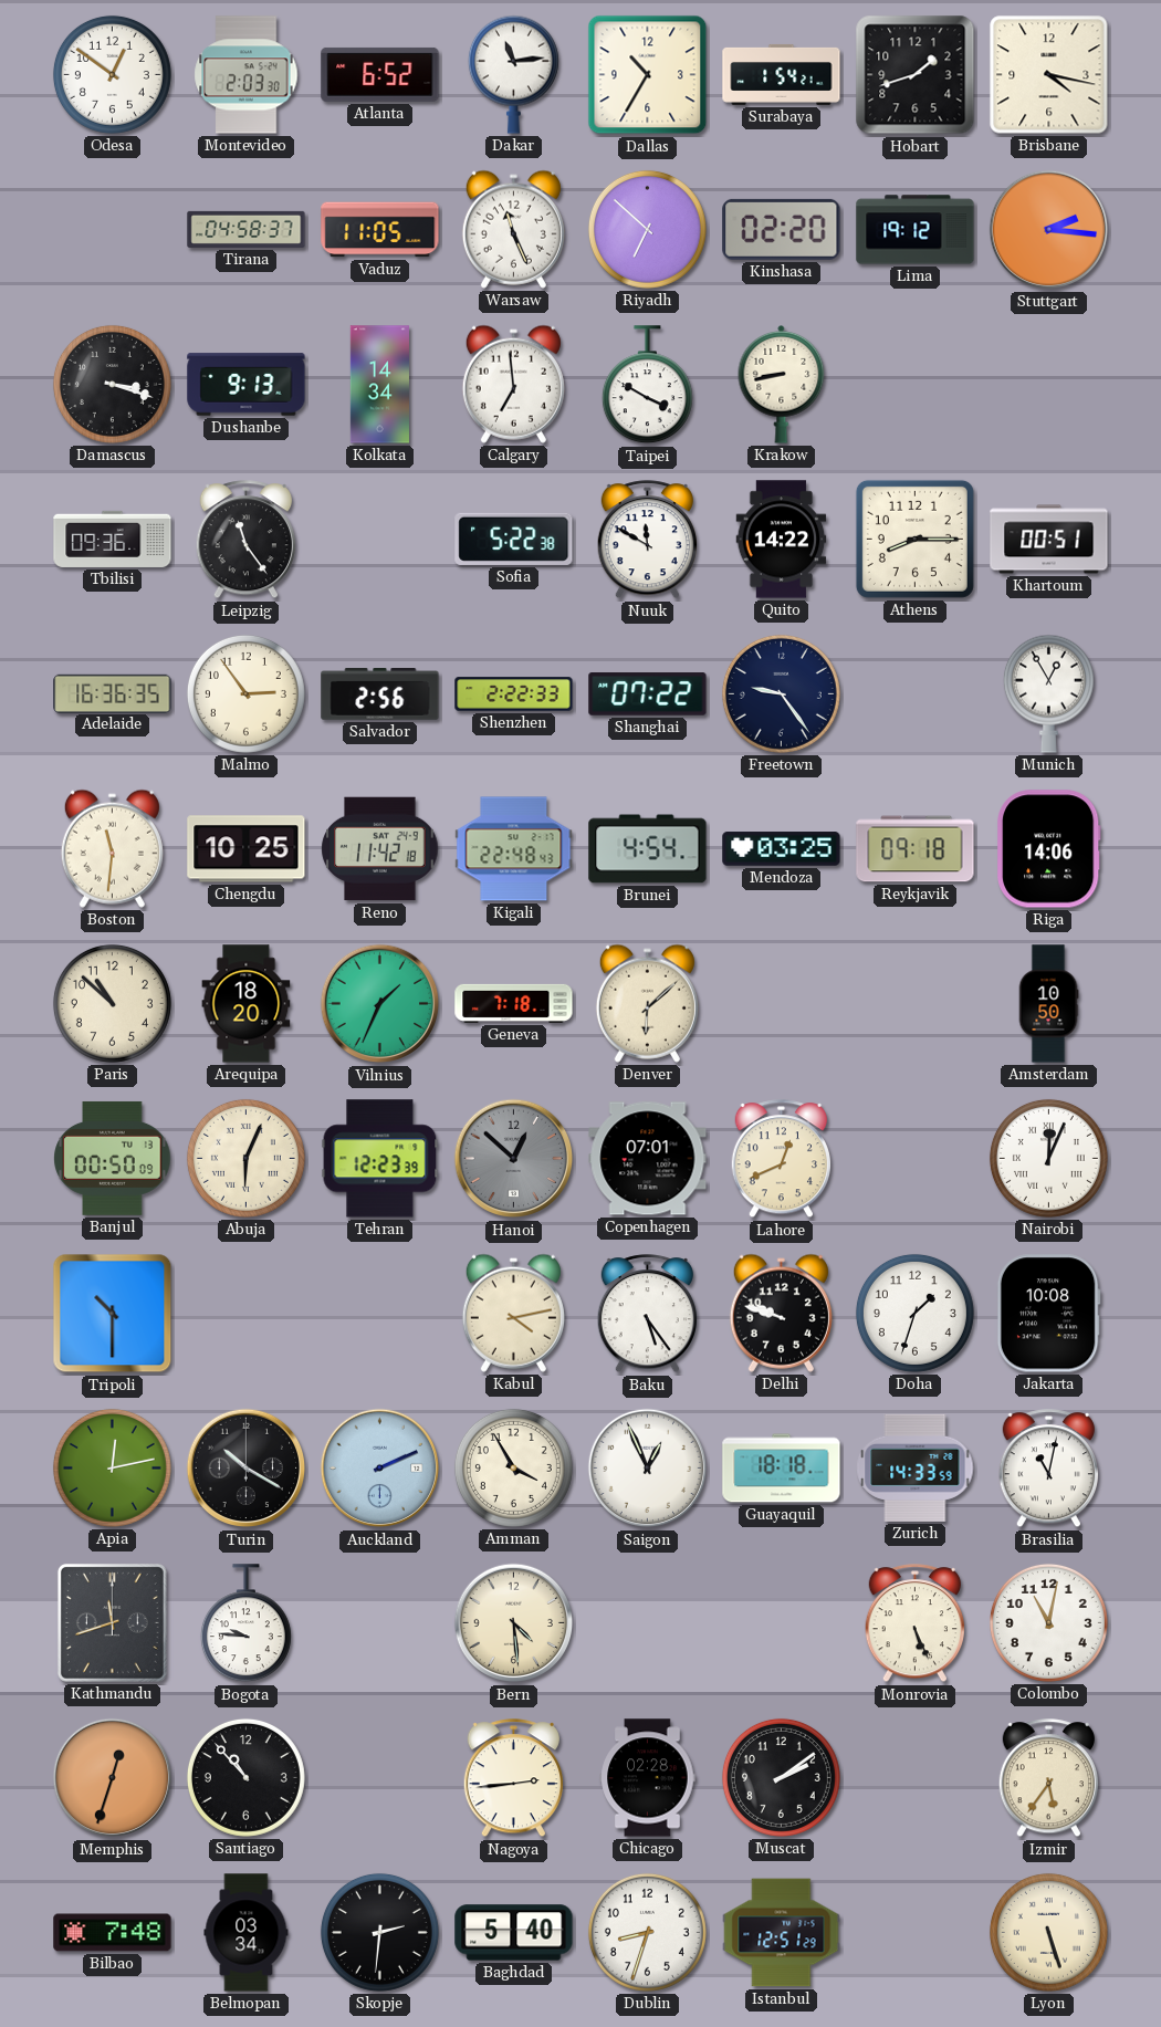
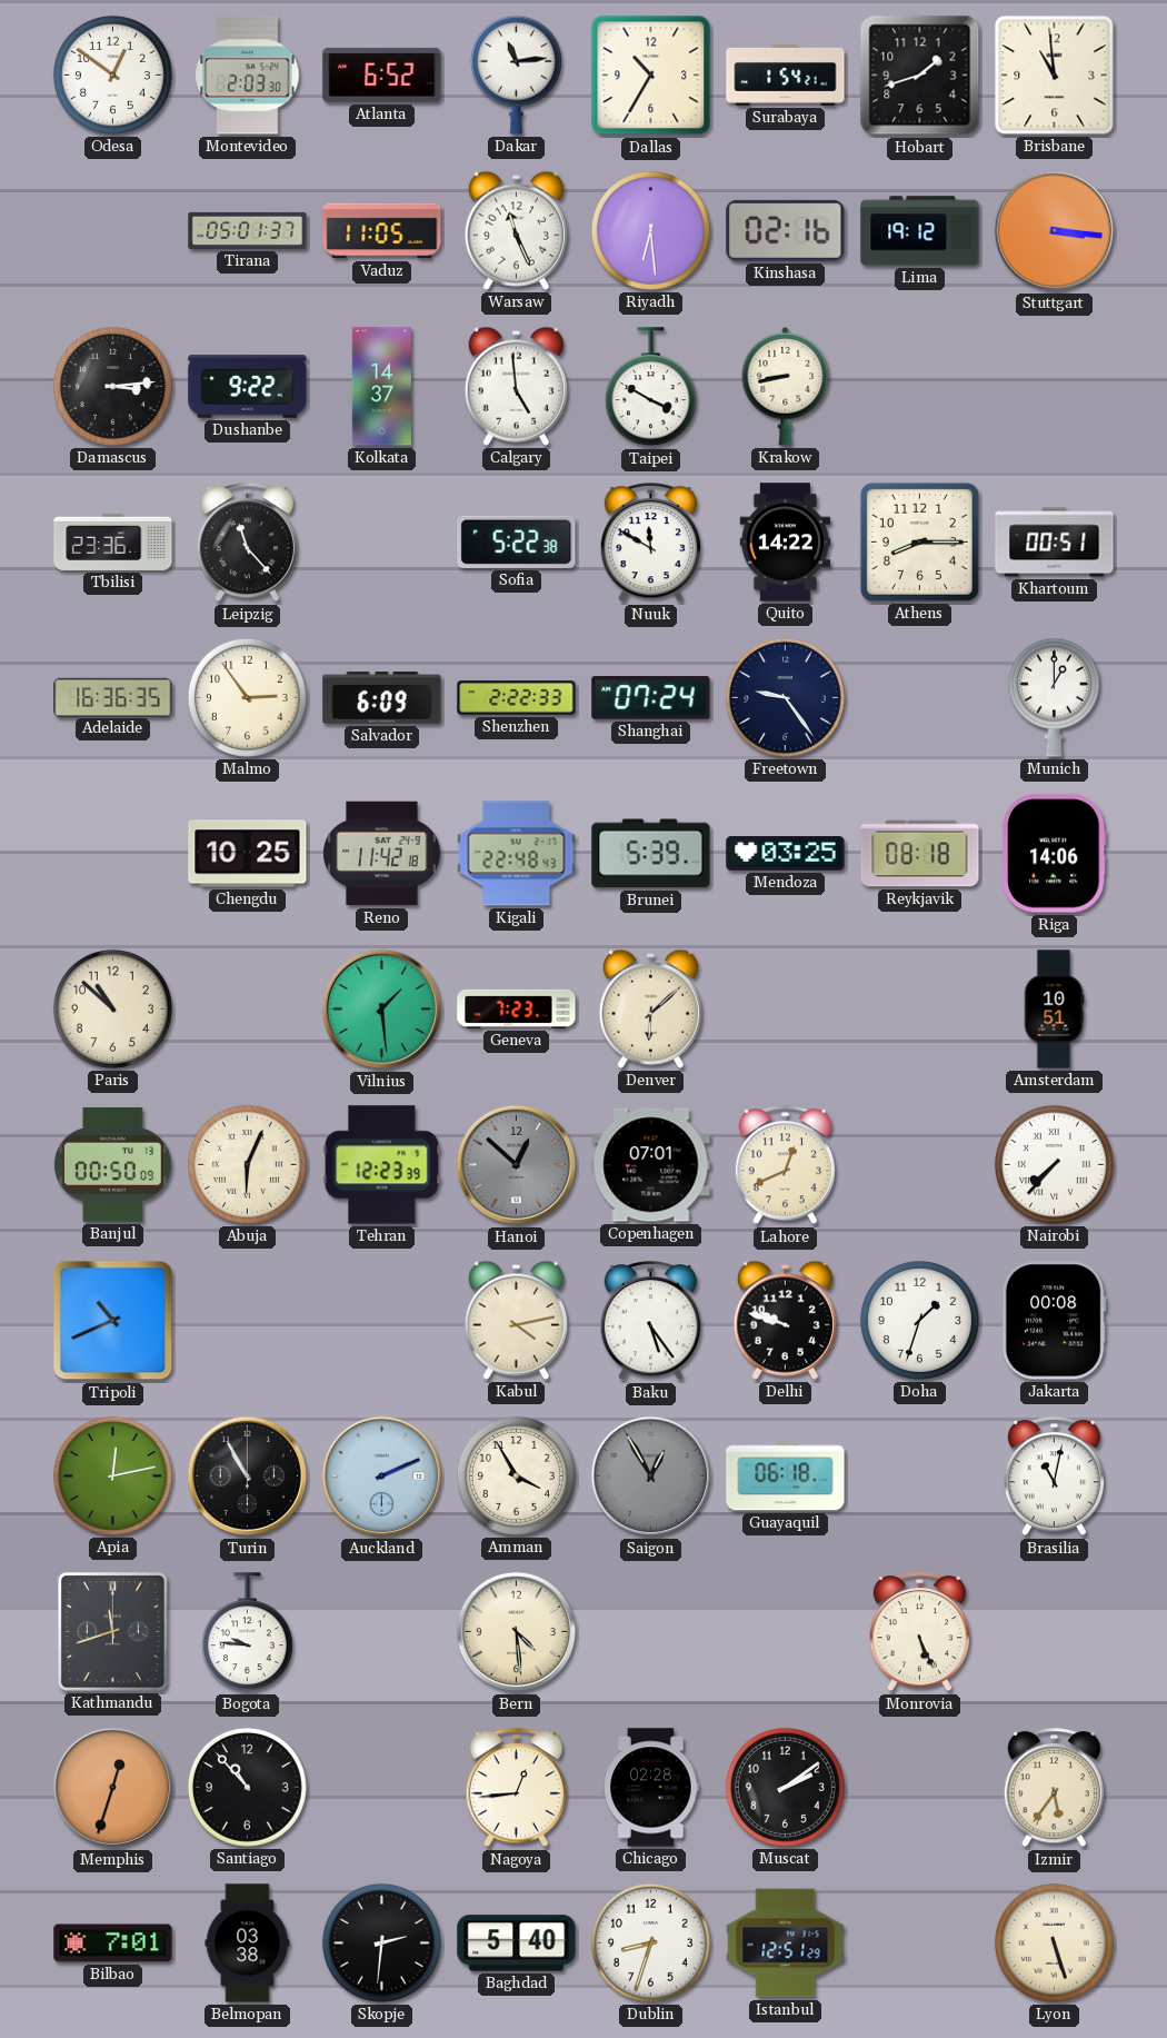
Brisbane: 4:17 -> 10:59 (1055, 76)
Tirana: 04:58 -> 05:01 (248, 230)
Riyadh: 6:52 -> 6:29 (650, 230)
Kinshasa: 02:20 -> 02:16 (786, 230)
Stuttgart: 2:16 -> 3:16 (1055, 231)
Damascus: 3:18 -> 3:14 (112, 386)
Dushanbe: 9:13 -> 9:22 (248, 387)
Kolkata: 14:34 -> 14:37 (381, 387)
Calgary: 6:59 -> 4:59 (516, 386)
Tbilisi: 09:36 -> 23:36 (113, 541)
Leipzig: 11:24 -> 11:23 (247, 543)
Salvador: 2:56 -> 6:09 (382, 698)
Shanghai: 07:22 -> 07:24 (651, 698)
Munich: 12:55 -> 1:00 (1054, 697)
Boston: 11:31 -> none (112, 848)
Brunei: 4:54 -> 5:39 (651, 854)
Reykjavik: 09:18 -> 08:18 (920, 854)
Arequipa: 18:20 -> none (247, 1004)
Vilnius: 1:34 -> 1:29 (382, 1010)
Geneva: 7:18 -> 7:23 (517, 1008)
Amsterdam: 10:50 -> 10:51 (1054, 1010)
Nairobi: 12:04 -> 7:37 (1054, 1164)
Tripoli: 10:30 -> 10:41 (113, 1321)
Jakarta: 10:08 -> 00:08 (1054, 1321)
Turin: 10:20 -> 10:55 (248, 1477)
Saigon: 12:56 -> 12:55 (651, 1477)
Saigon dial: white -> grey (651, 1477)
Guayaquil: 18:18 -> 06:18 (786, 1477)
Zurich: 14:33 -> none (916, 1467)
Colombo: 11:02 -> none (1048, 1622)
Nagoya: 2:44 -> 12:44 (516, 1788)
Bilbao: 7:48 -> 7:01 (113, 1943)
Belmopan: 03:34 -> 03:38 (248, 1943)
